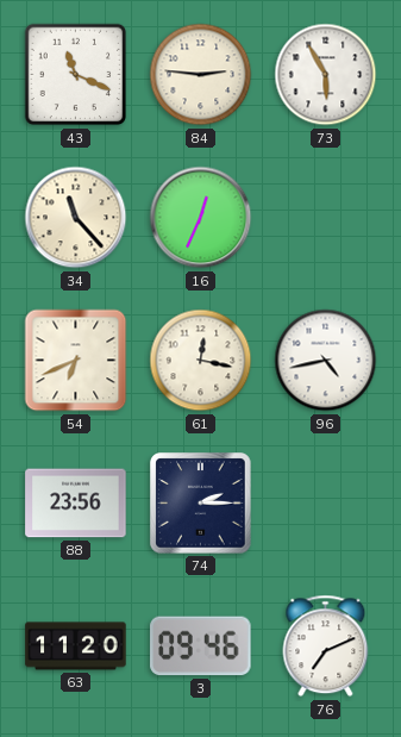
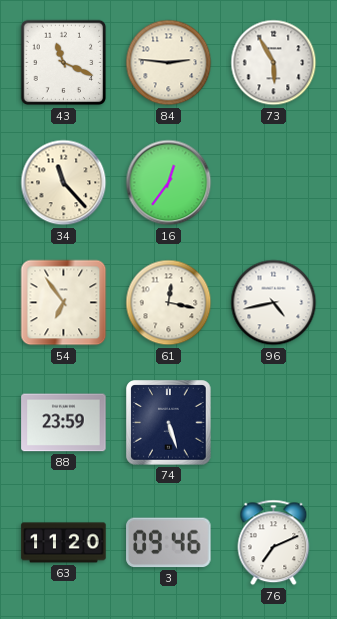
16: 12:34 -> 12:36 (169, 183)
54: 6:41 -> 6:54 (64, 303)
88: 23:56 -> 23:59 (64, 423)
74: 2:15 -> 5:27 (169, 423)
